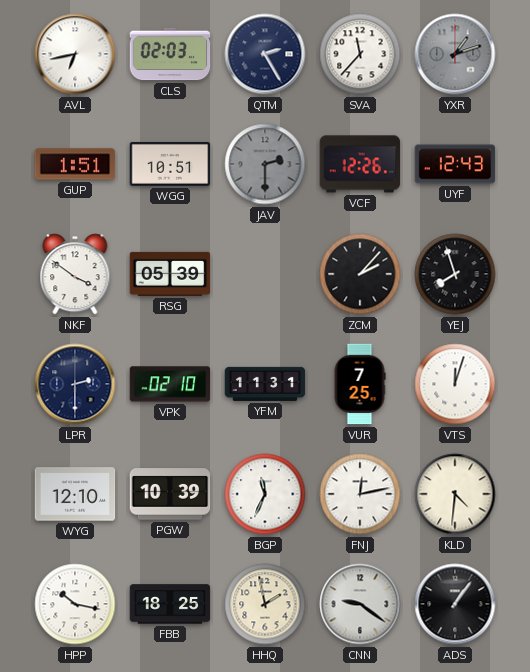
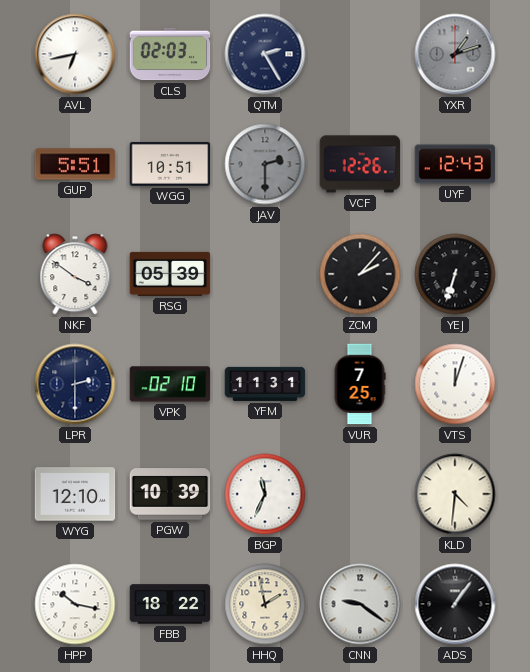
SVA: 11:37 -> none (360, 54)
GUP: 1:51 -> 5:51 (75, 164)
YEJ: 7:57 -> 6:33 (455, 274)
FNJ: 12:13 -> none (360, 494)
FBB: 18:25 -> 18:22 (170, 604)
